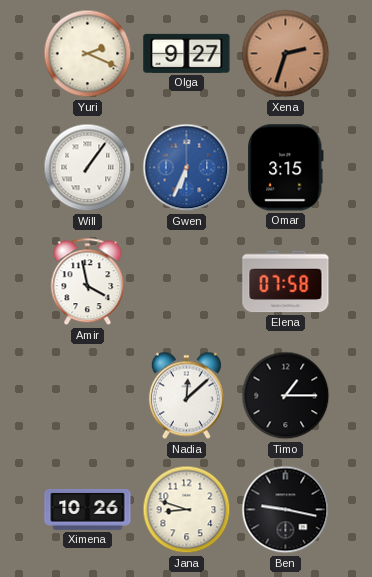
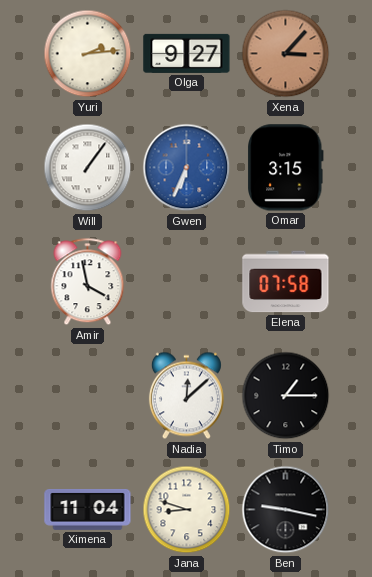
Yuri: 2:19 -> 2:14 (88, 54)
Xena: 2:33 -> 3:07 (286, 54)
Ximena: 10:26 -> 11:04 (88, 510)
